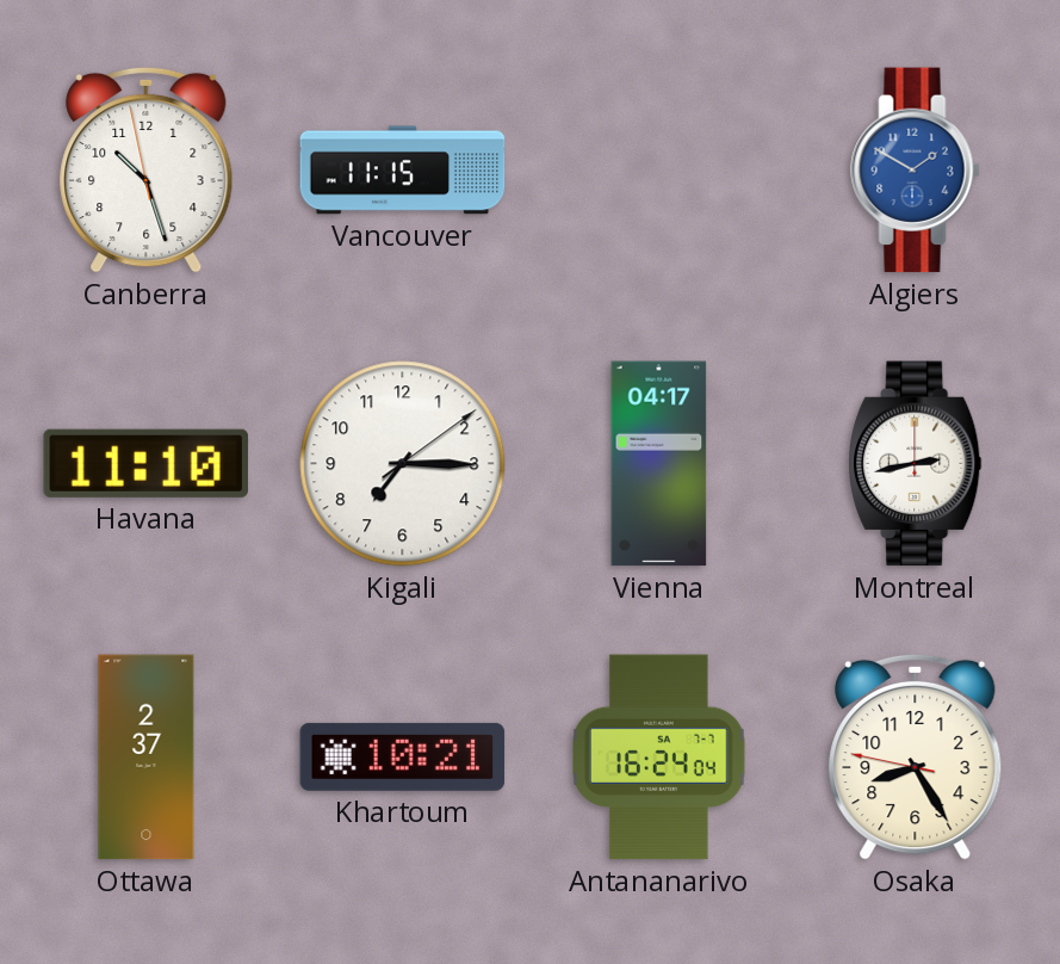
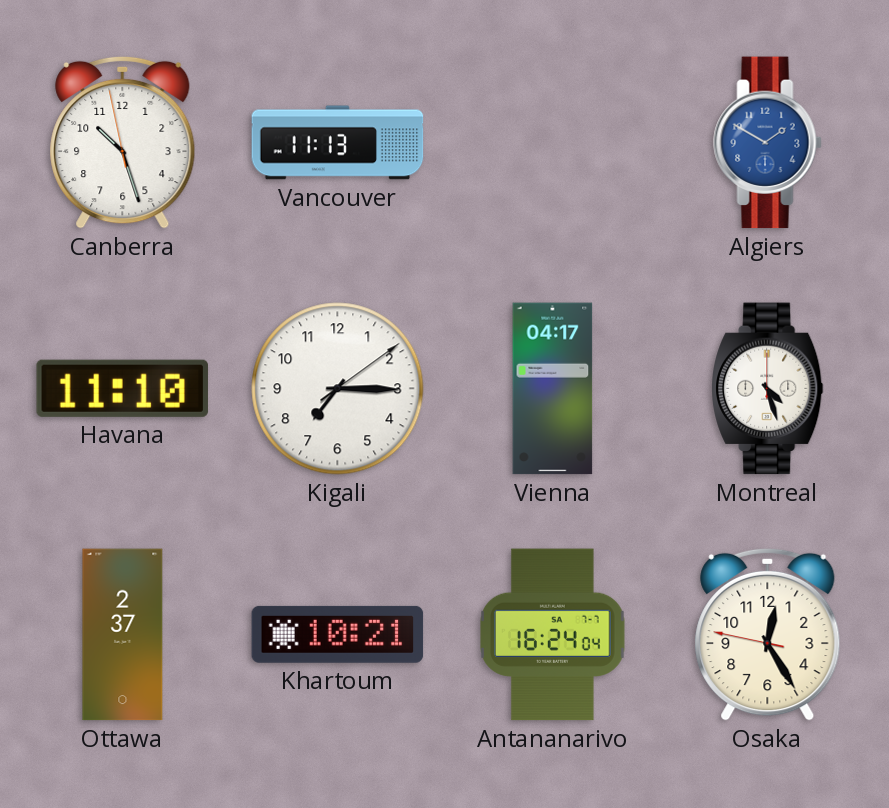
Vancouver: 11:15 -> 11:13 (338, 143)
Montreal: 2:43 -> 4:27 (768, 389)
Osaka: 8:24 -> 12:24 (768, 634)
